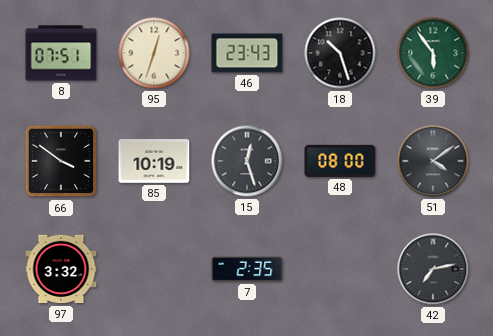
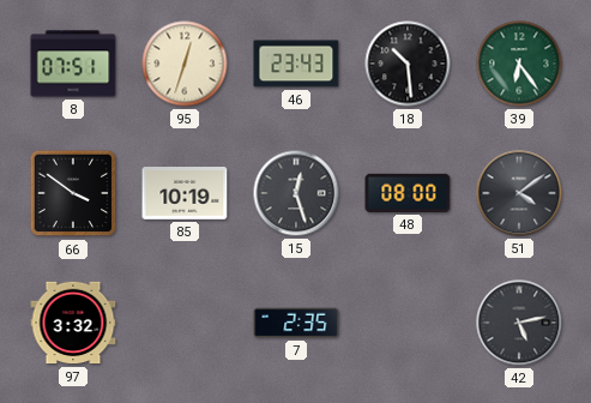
18: 10:27 -> 10:29 (408, 64)
39: 5:54 -> 6:24 (519, 64)
42: 7:13 -> 5:13 (519, 323)
